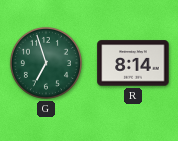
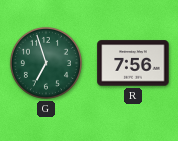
R: 8:14 -> 7:56 (133, 63)
